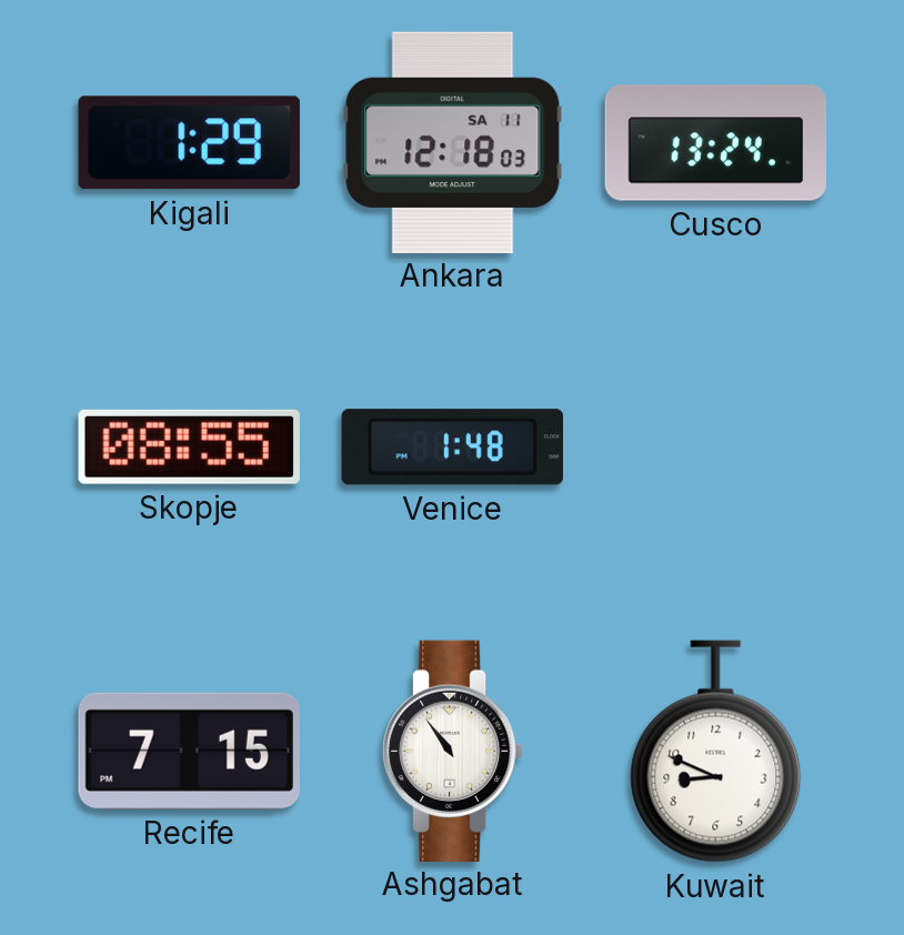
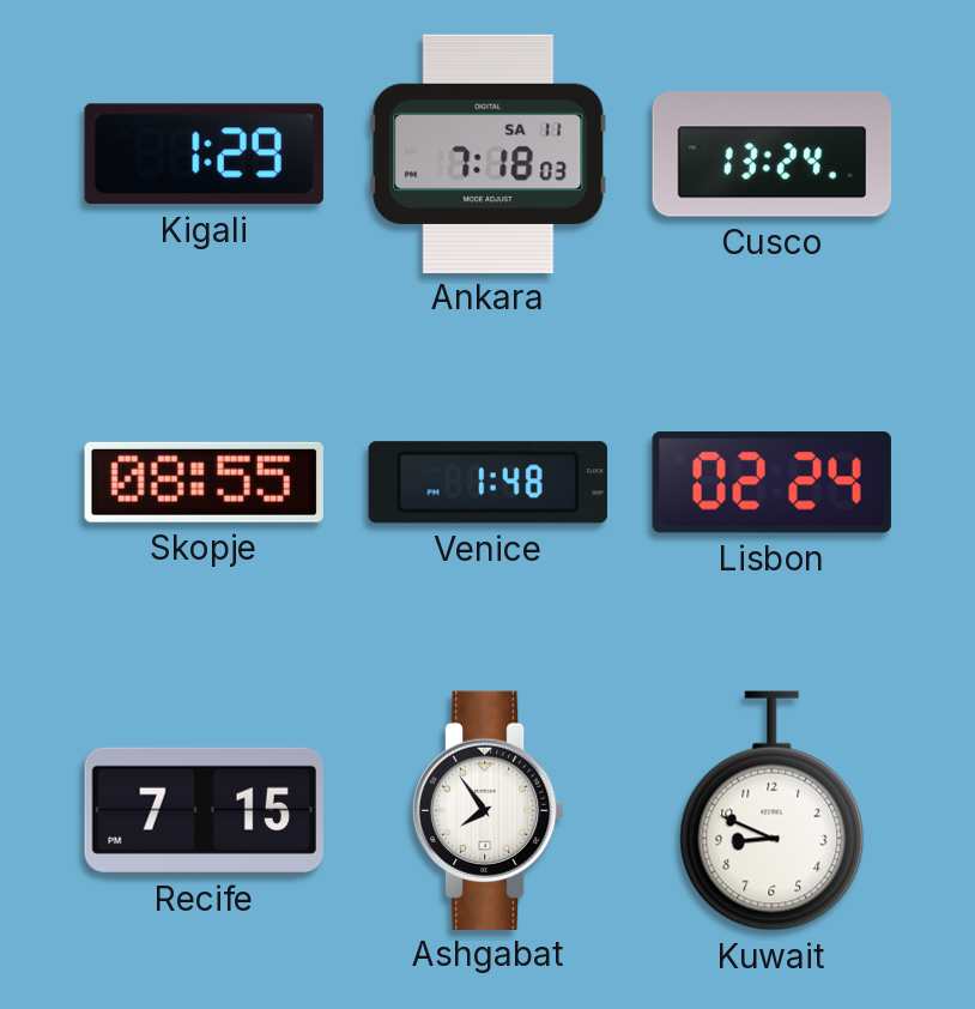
Ankara: 12:18 -> 7:18 (489, 153)
Lisbon: none -> 02:24 (771, 483)
Ashgabat: 10:54 -> 7:54 (487, 810)
